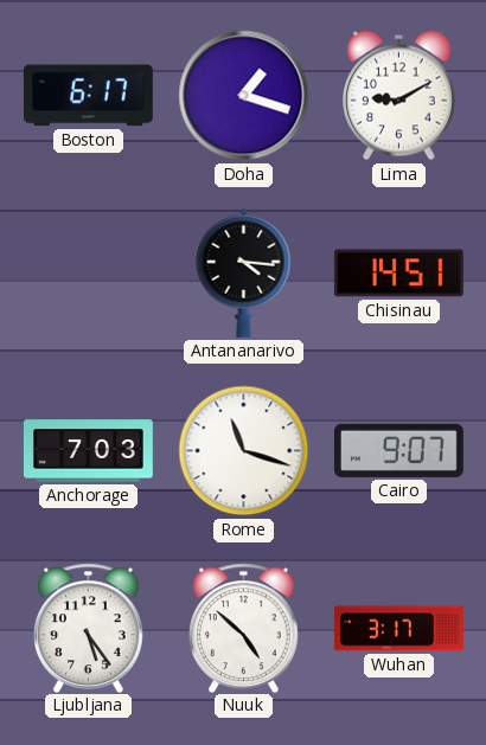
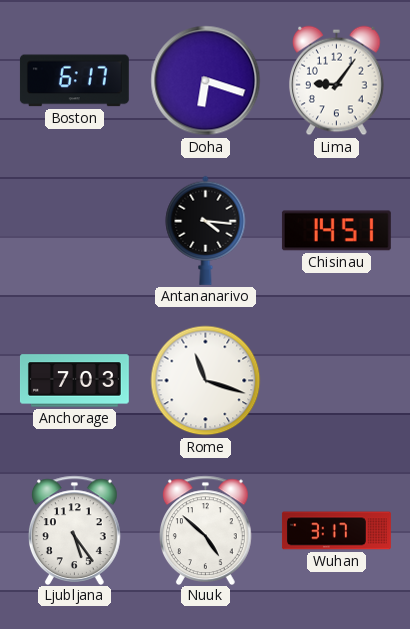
Doha: 1:18 -> 6:18 (206, 81)
Lima: 9:10 -> 9:06 (337, 81)
Cairo: 9:07 -> none (398, 450)
